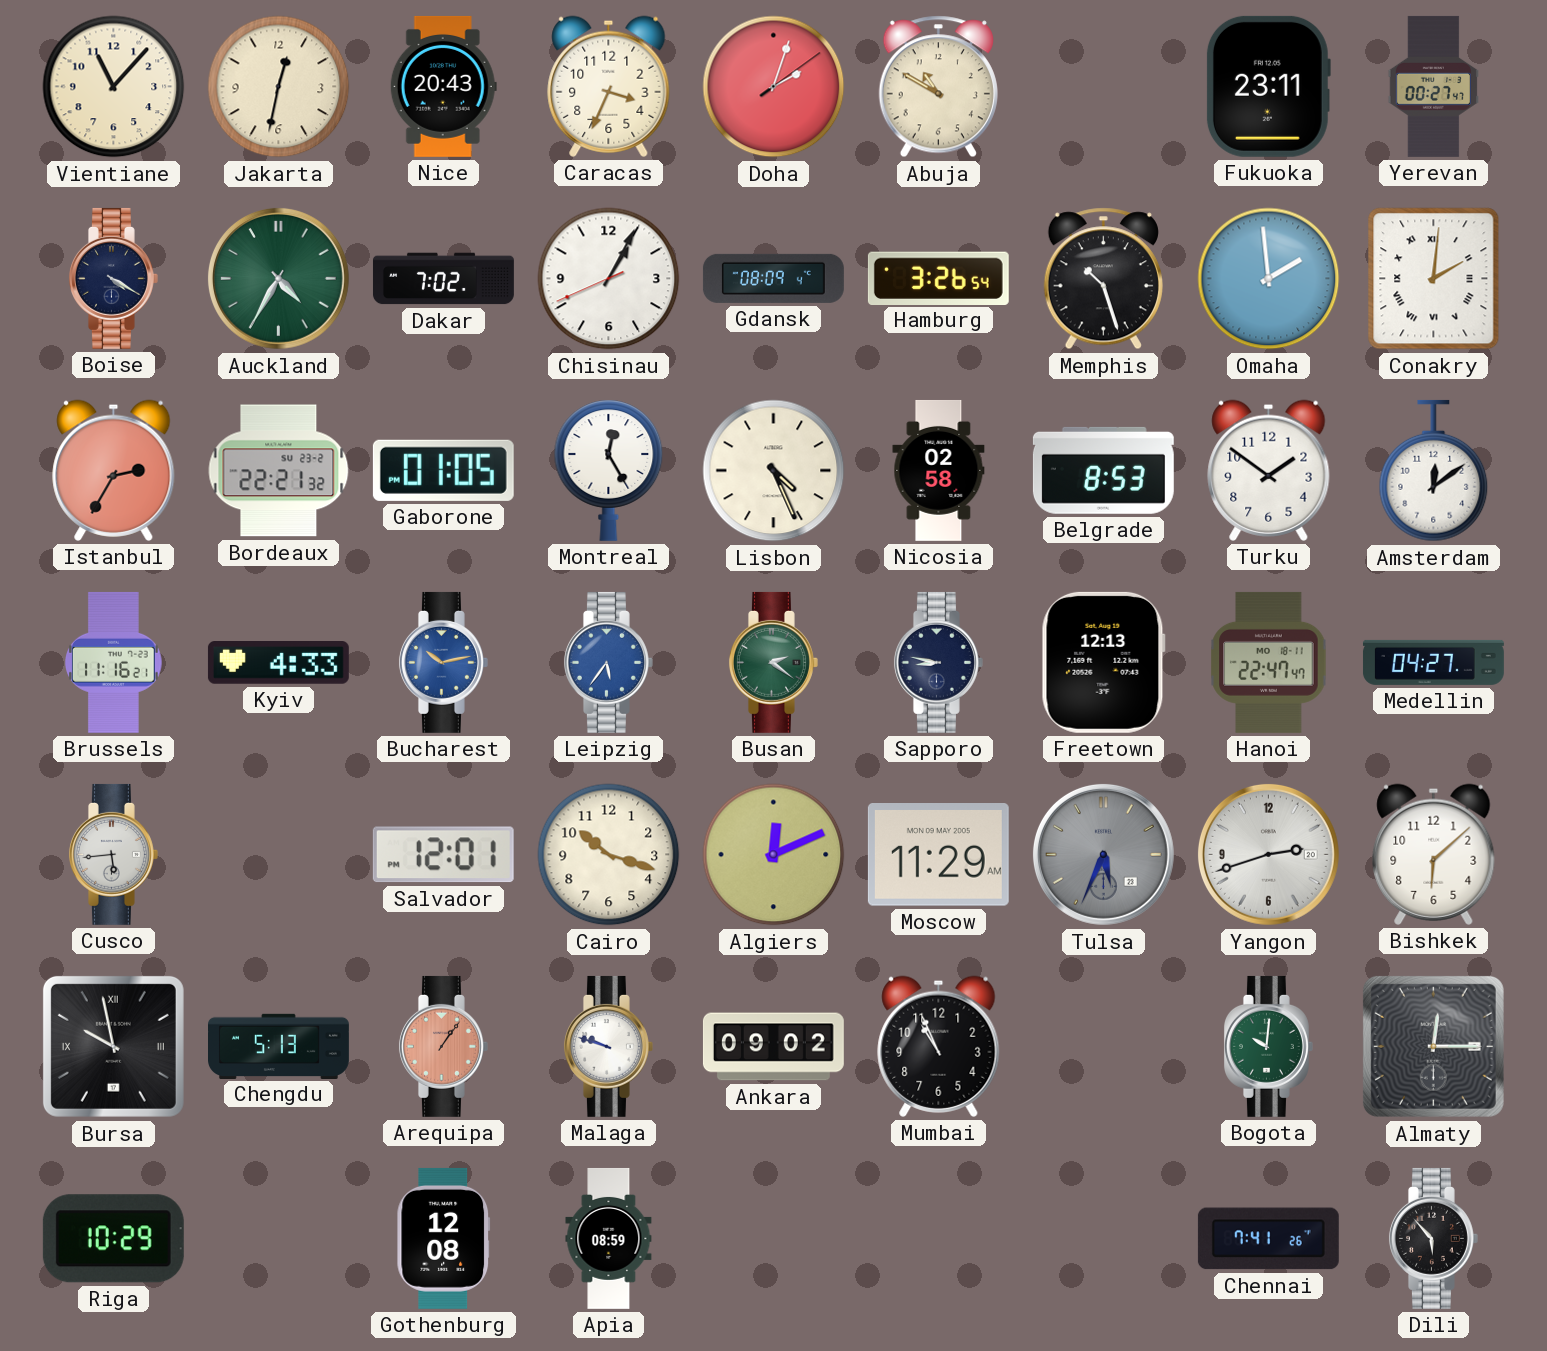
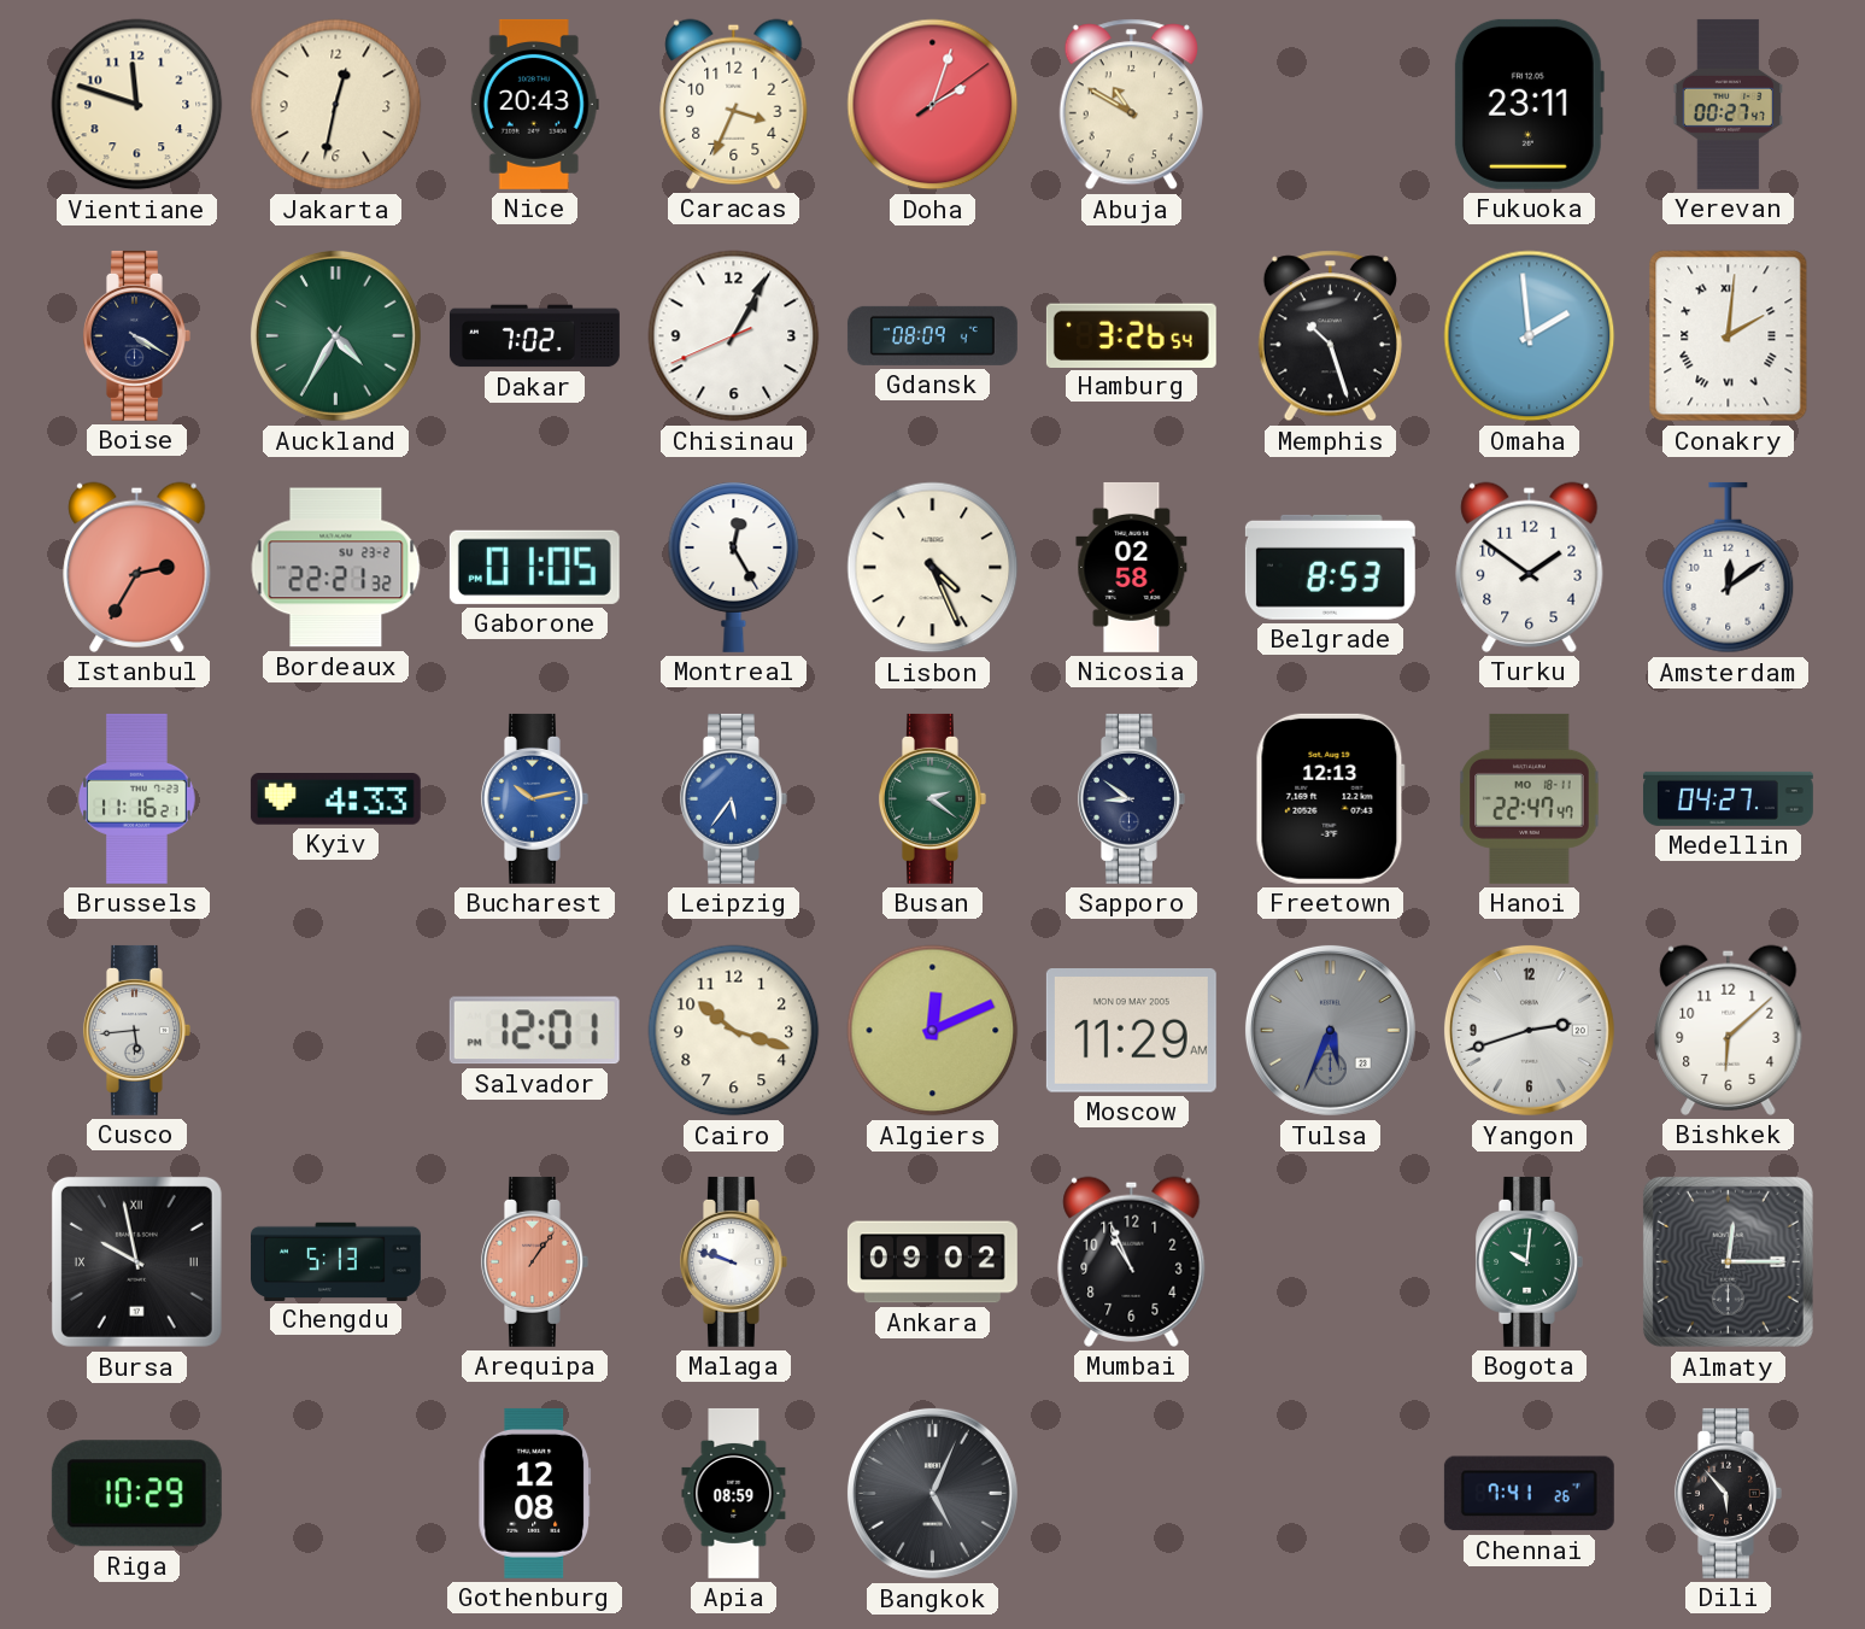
Vientiane: 11:07 -> 11:48 (137, 105)
Sapporo: 8:47 -> 8:51 (1131, 798)
Bangkok: none -> 5:04 (932, 1493)
